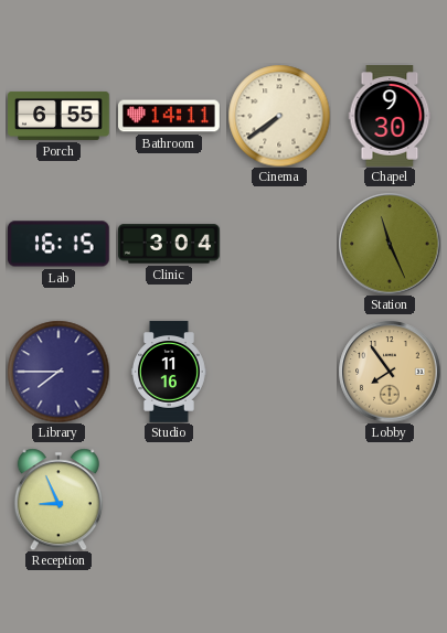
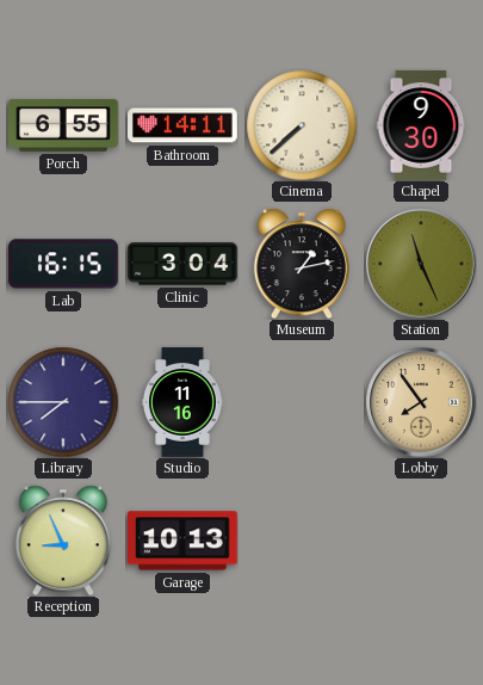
Cinema: 7:39 -> 7:38 (302, 125)
Museum: none -> 1:13 (302, 264)
Garage: none -> 10:13 (184, 541)
